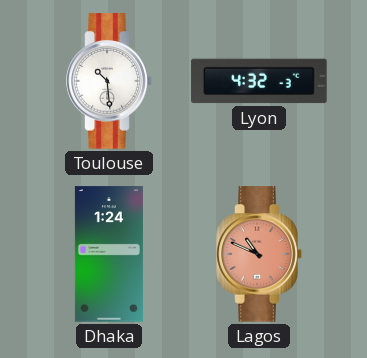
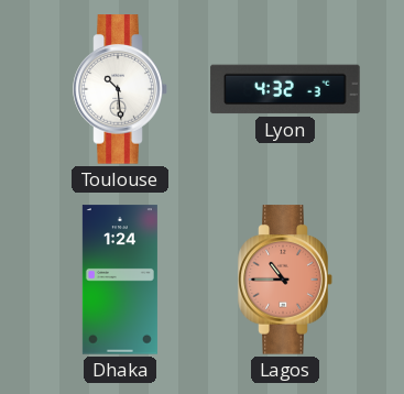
Lagos: 10:49 -> 10:45 (285, 280)
